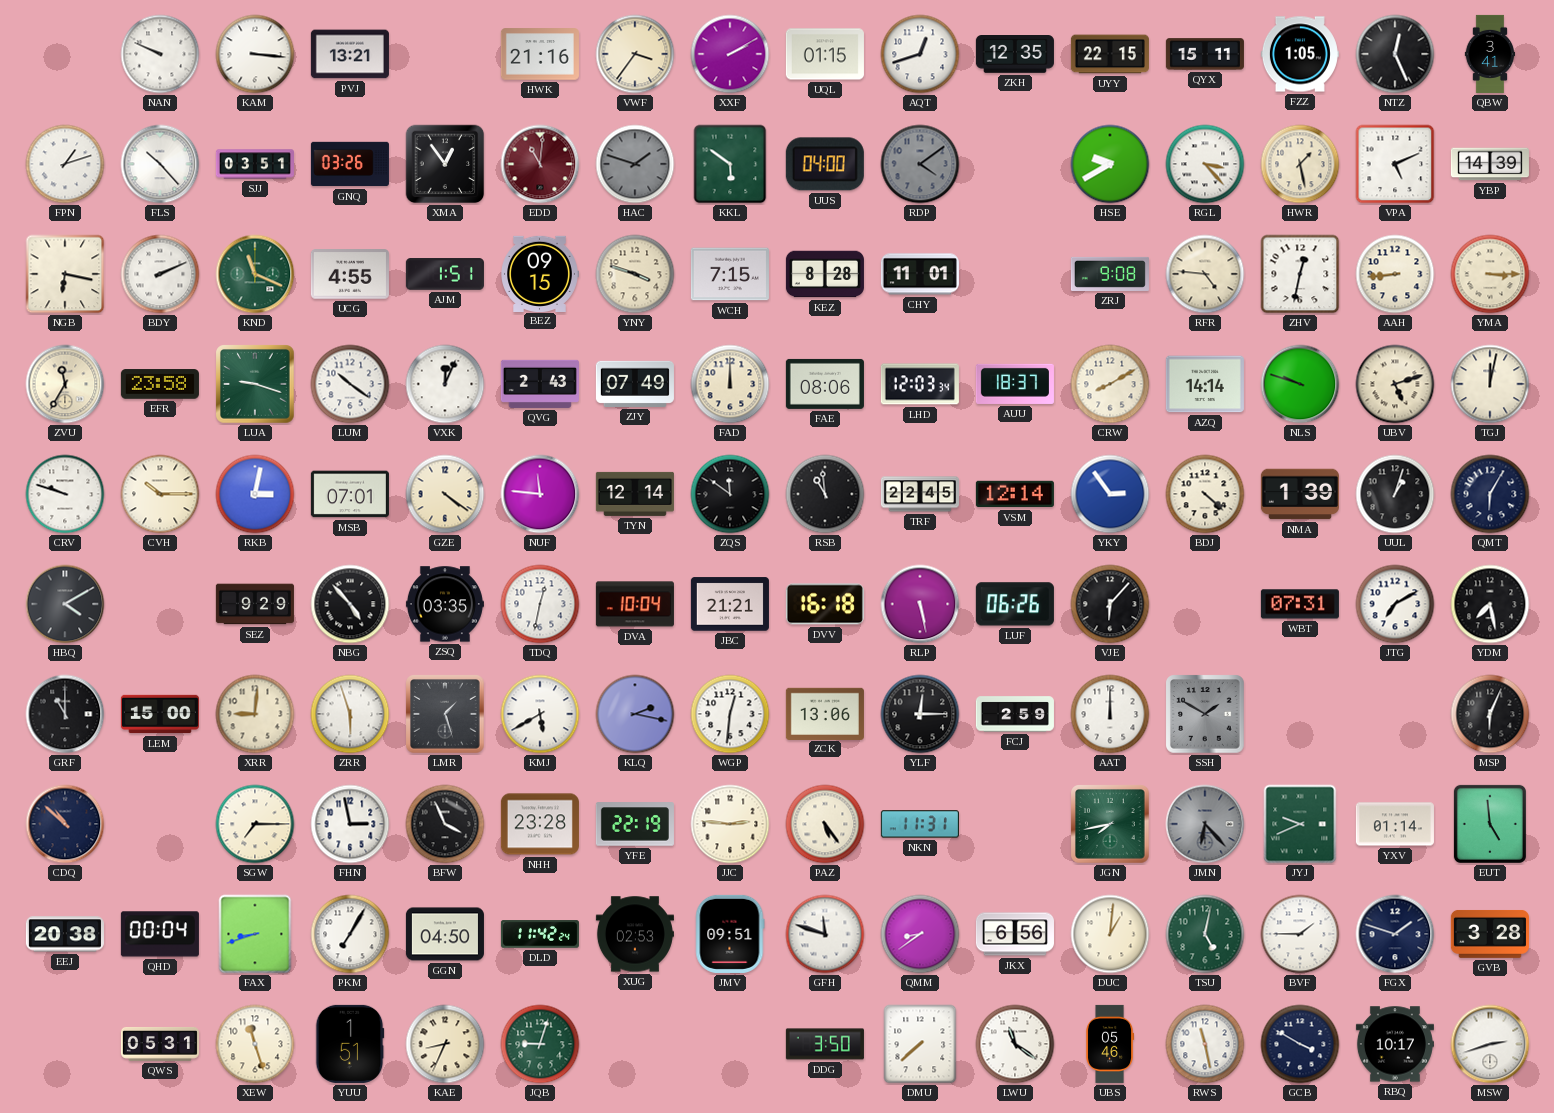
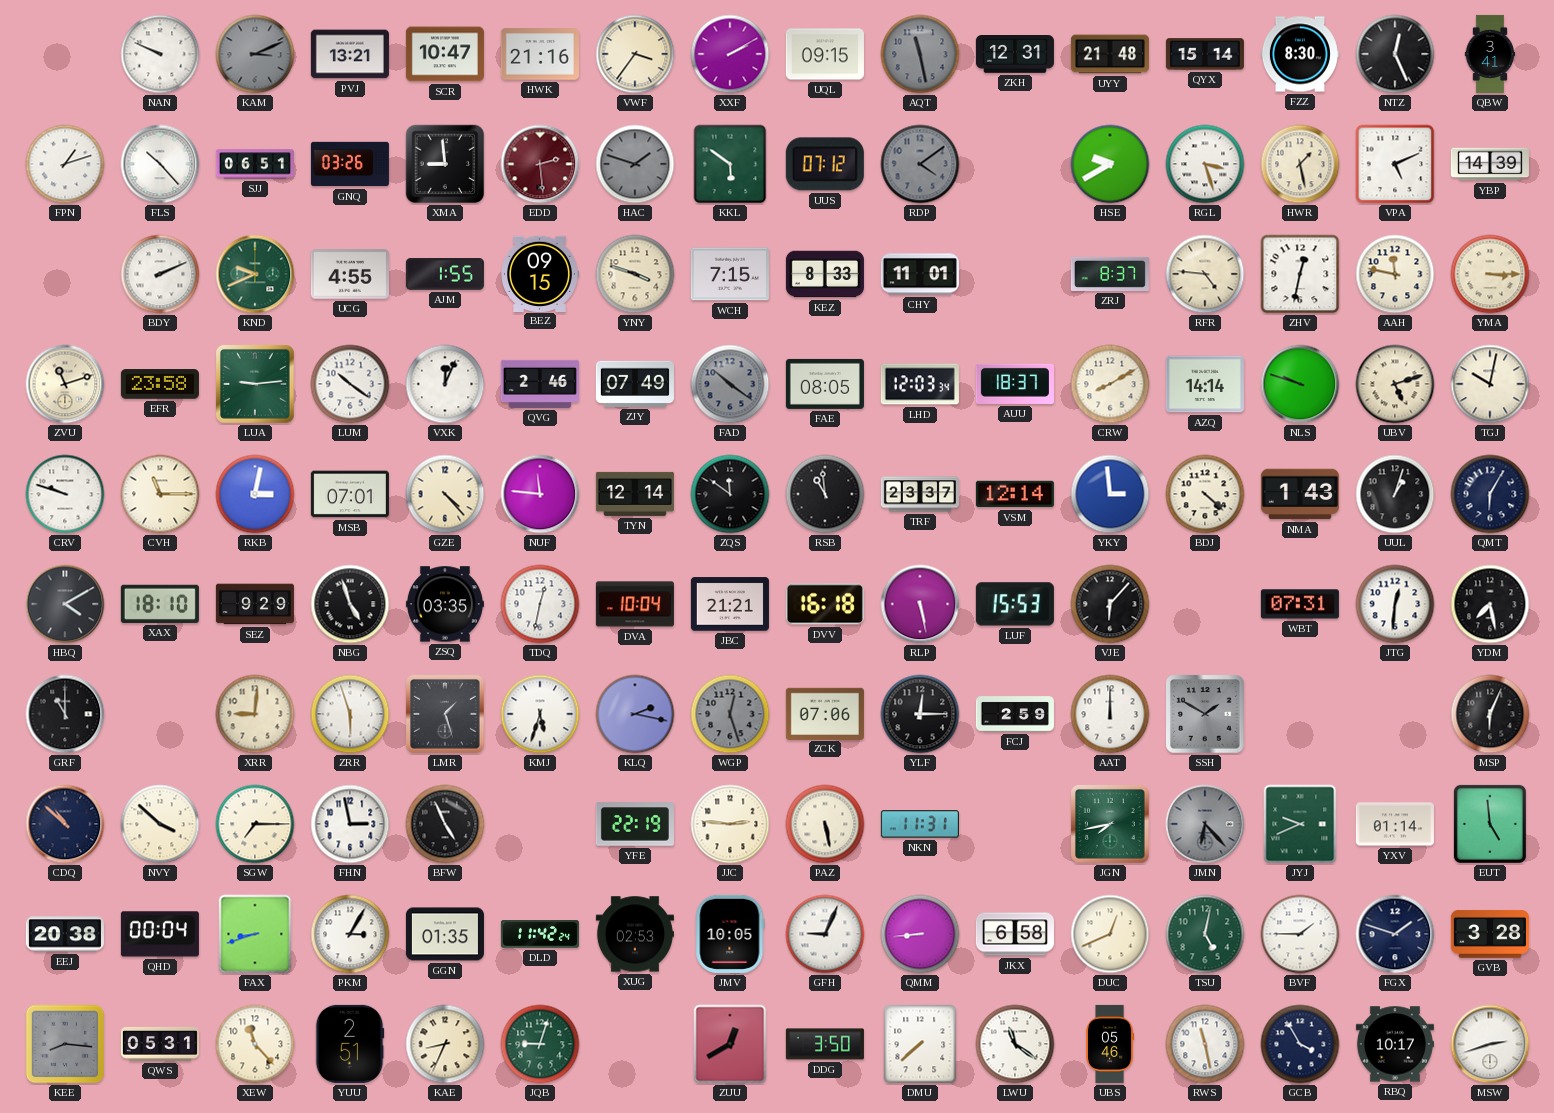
KAM: 3:16 -> 3:11 (255, 54)
KAM dial: white -> grey (255, 54)
SCR: none -> 10:47 (445, 54)
UQL: 01:15 -> 09:15 (825, 54)
AQT: 12:42 -> 11:28 (920, 54)
AQT dial: white -> grey (920, 54)
ZKH: 12:35 -> 12:31 (1015, 55)
UYY: 22:15 -> 21:48 (1110, 54)
QYX: 15:11 -> 15:14 (1205, 54)
FZZ: 1:05 -> 8:30 (1300, 54)
SJJ: 03:51 -> 06:51 (255, 164)
XMA: 12:54 -> 8:59 (445, 164)
EDD: 11:01 -> 2:29 (540, 164)
UUS: 04:00 -> 07:12 (825, 164)
RGL: 3:23 -> 3:27 (1205, 164)
NGB: 6:17 -> none (65, 274)
KND: 11:19 -> 9:41 (255, 274)
AJM: 1:51 -> 1:55 (445, 274)
KEZ: 8:28 -> 8:33 (825, 274)
ZRJ: 9:08 -> 8:37 (1110, 274)
AAH: 8:44 -> 11:47 (1395, 274)
ZVU: 11:35 -> 11:12 (65, 384)
LUA: 9:18 -> 9:14 (256, 385)
QVG: 2:43 -> 2:46 (540, 384)
FAD: 12:00 -> 10:21 (730, 384)
FAD dial: cream -> grey (730, 384)
FAE: 08:06 -> 08:05 (825, 384)
TGJ: 12:02 -> 10:02 (1490, 384)
CVH: 10:15 -> 11:15 (160, 494)
GZE: 4:21 -> 4:23 (445, 494)
TRF: 22:45 -> 23:37 (920, 494)
YKY: 2:54 -> 2:59 (1110, 494)
NMA: 1:39 -> 1:43 (1300, 494)
XAX: none -> 18:10 (160, 604)
NBG: 4:53 -> 4:57 (350, 604)
LUF: 06:26 -> 15:53 (1015, 604)
JTG: 7:10 -> 12:31 (1395, 604)
LEM: 15:00 -> none (160, 714)
KMJ: 5:40 -> 5:33 (540, 714)
WGP: 12:31 -> 12:27 (730, 714)
WGP dial: white -> grey (730, 714)
ZCK: 13:06 -> 07:06 (825, 713)
NVY: none -> 3:52 (160, 824)
BFW: 3:56 -> 4:56 (445, 824)
NHH: 23:28 -> none (540, 824)
PAZ: 5:24 -> 5:28 (825, 824)
PKM: 7:05 -> 3:05 (350, 934)
GGN: 04:50 -> 01:35 (445, 934)
JMV: 09:51 -> 10:05 (730, 934)
GFH: 11:48 -> 9:04 (825, 934)
QMM: 8:39 -> 8:44 (920, 934)
JKX: 6:56 -> 6:58 (1015, 934)
DUC: 1:01 -> 12:41 (1110, 934)
KEE: none -> 8:16 (65, 1044)
XEW: 11:27 -> 11:23 (255, 1044)
YUU: 1:51 -> 2:51 (350, 1044)
ZUU: none -> 12:40 (730, 1044)
GCB: 3:50 -> 3:55 (1300, 1044)
